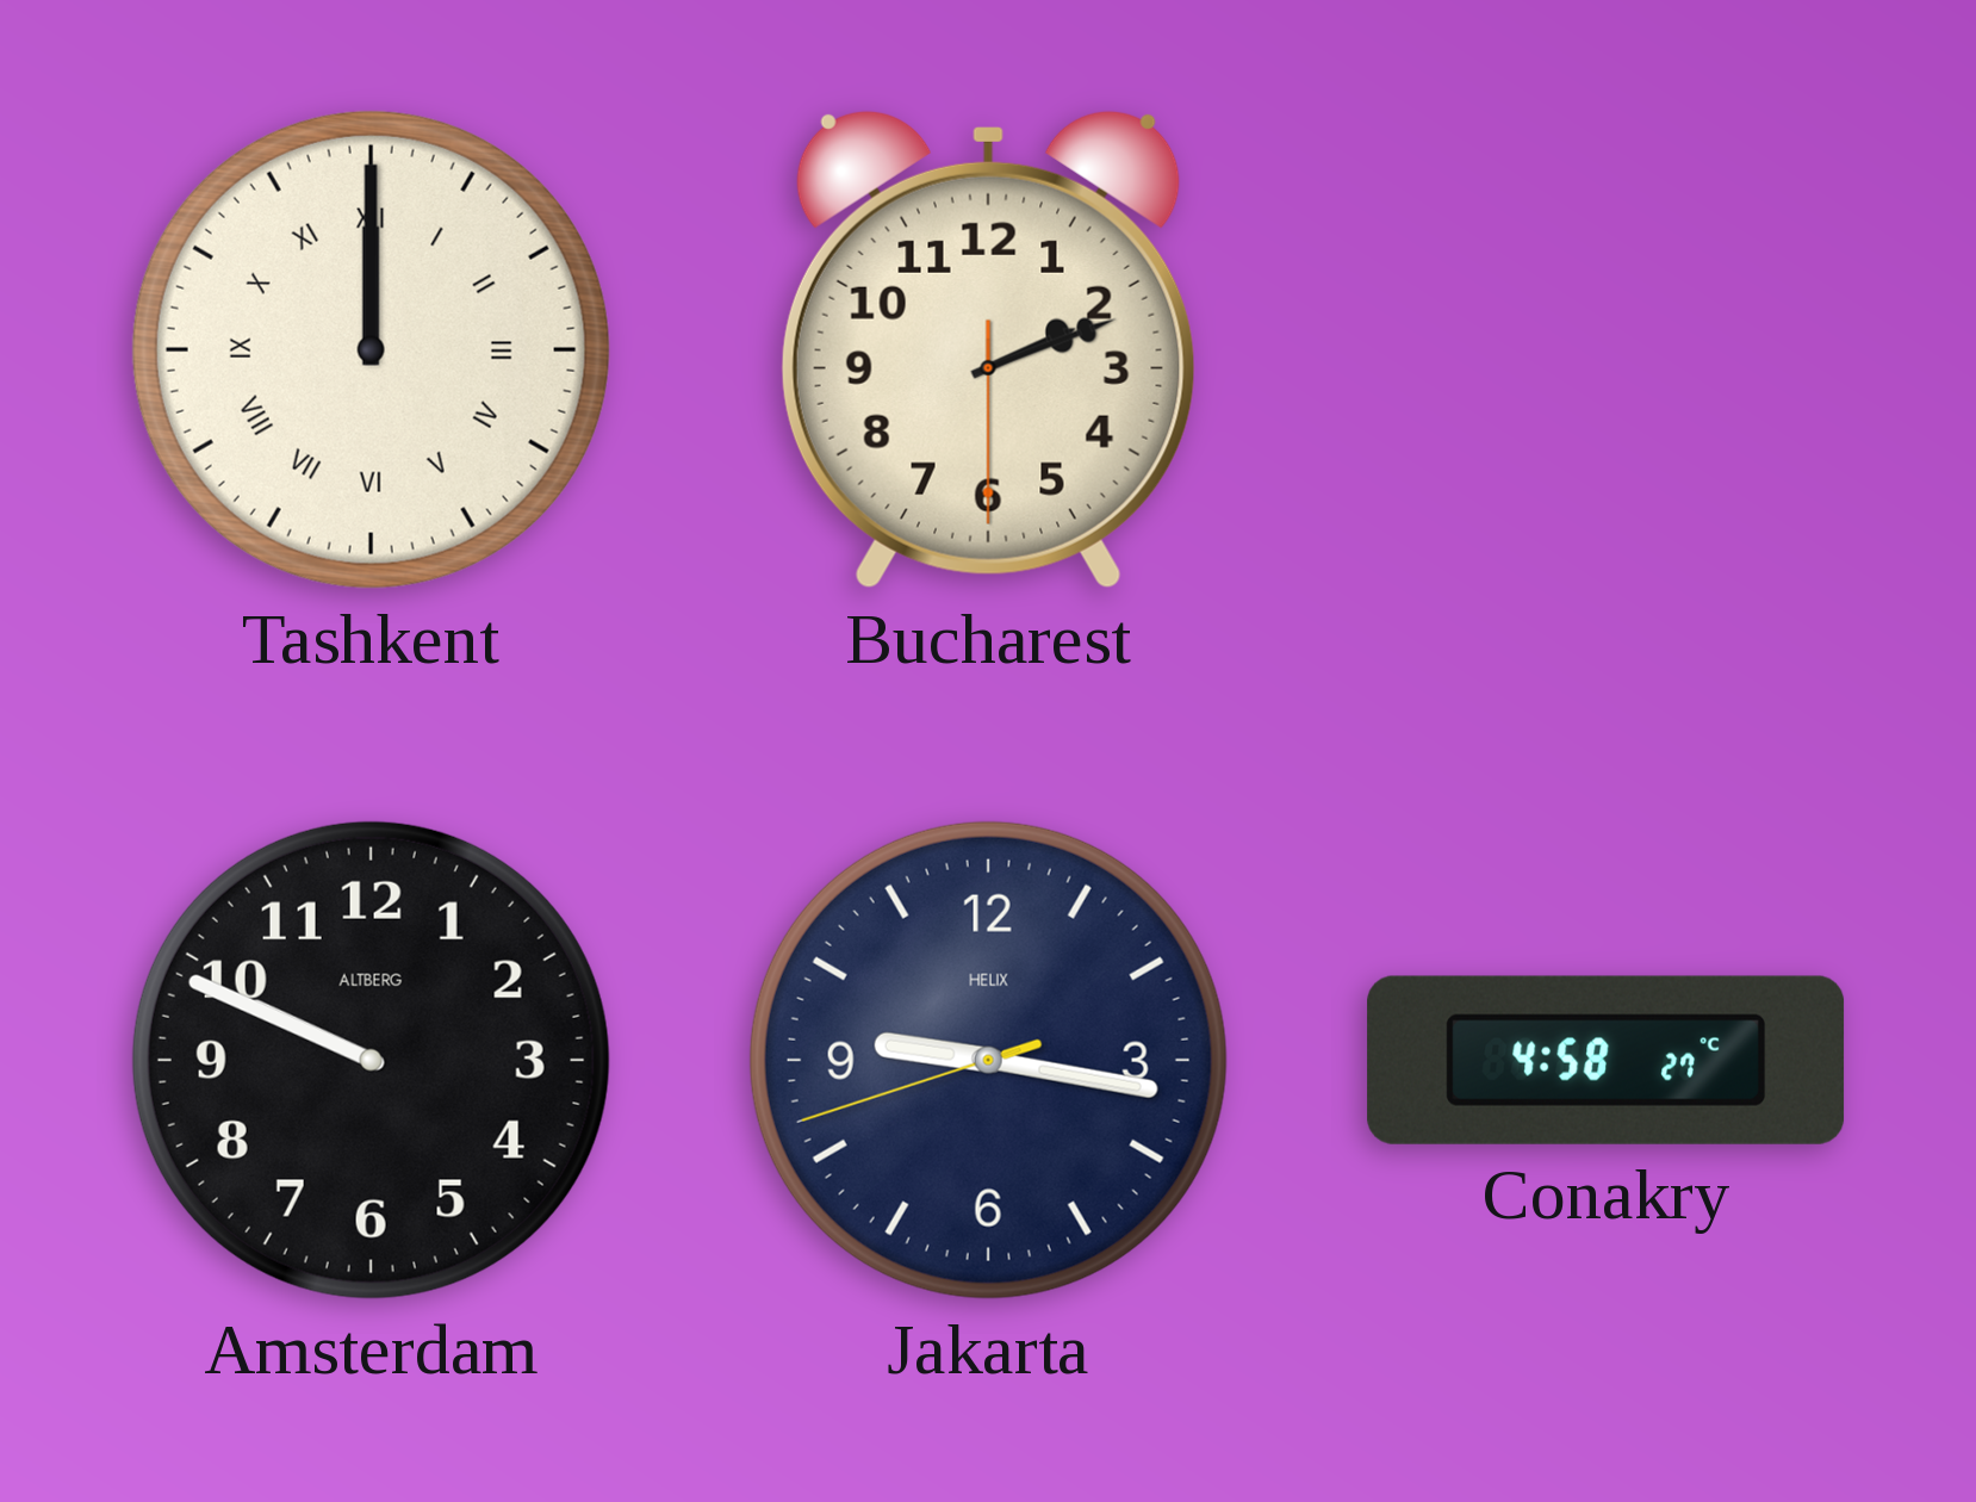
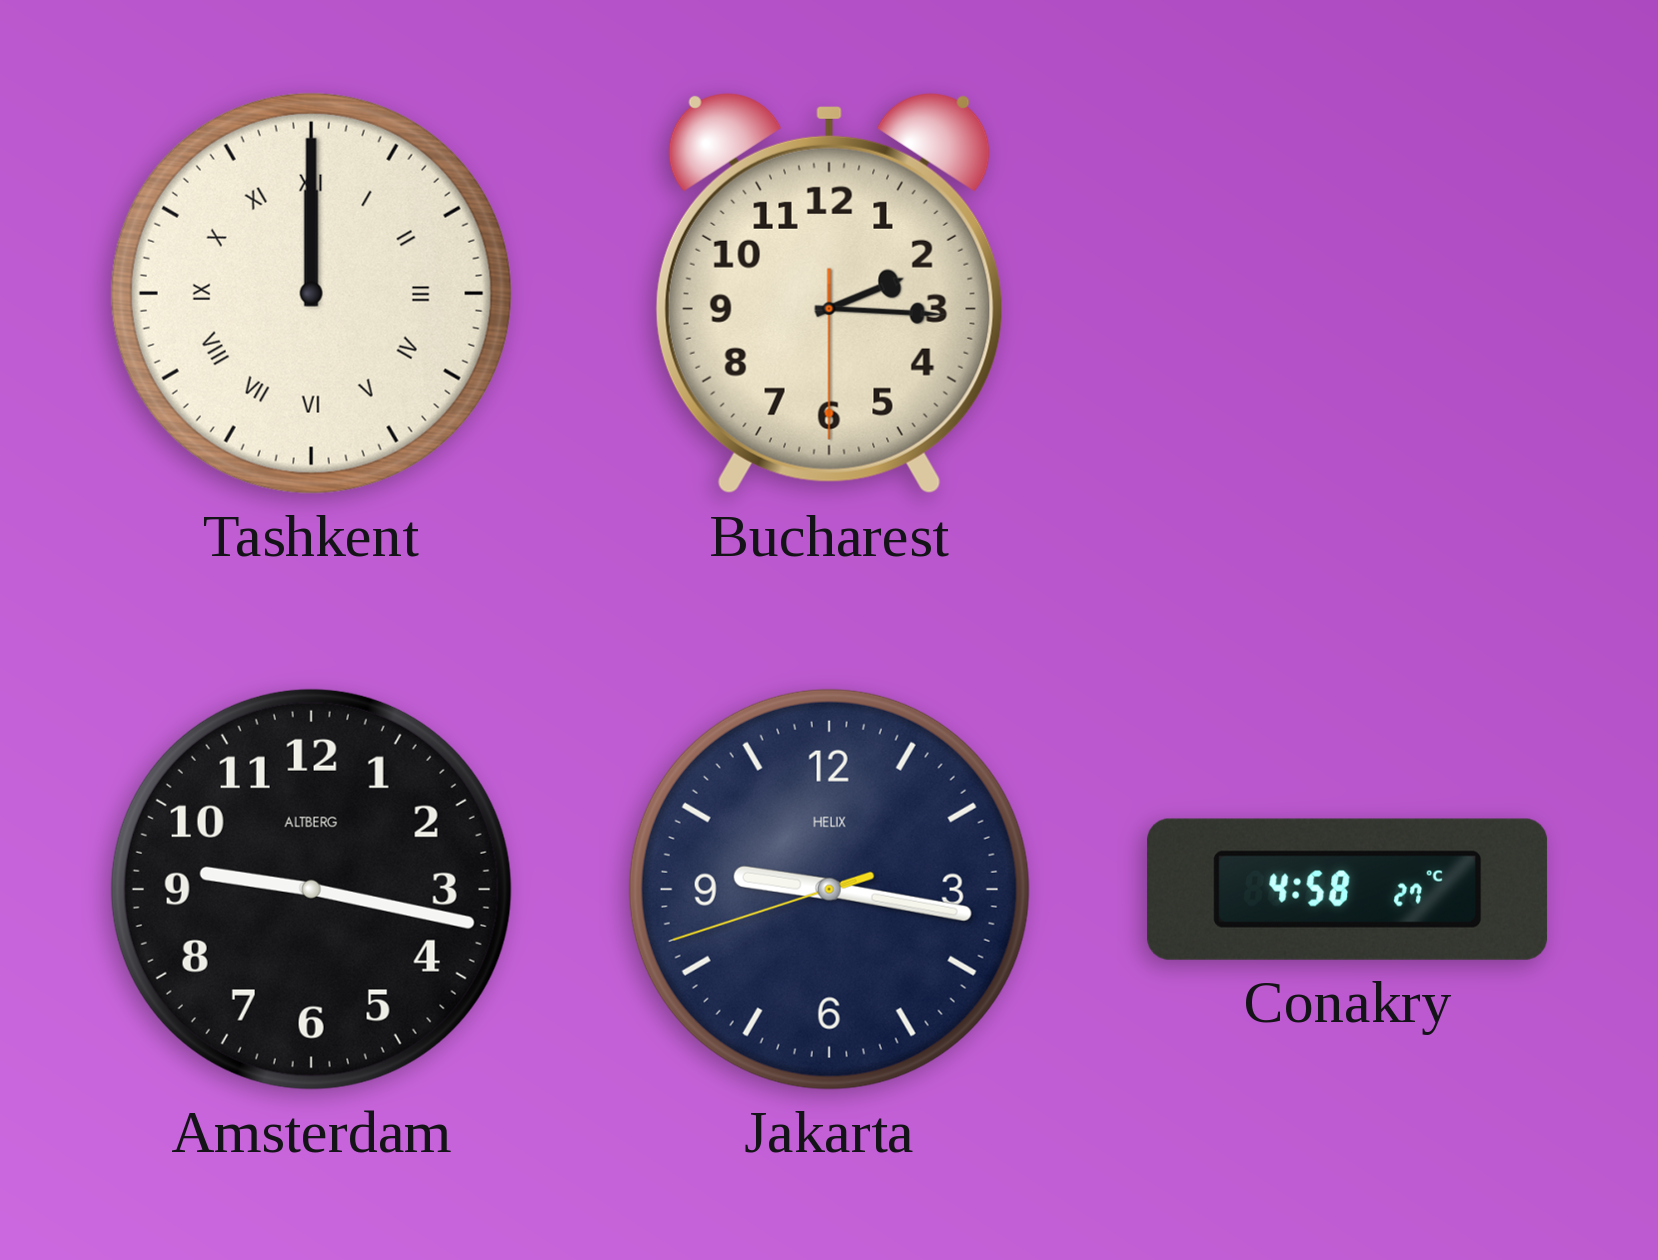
Bucharest: 2:11 -> 2:15 (829, 293)
Amsterdam: 9:49 -> 9:17 (311, 889)
